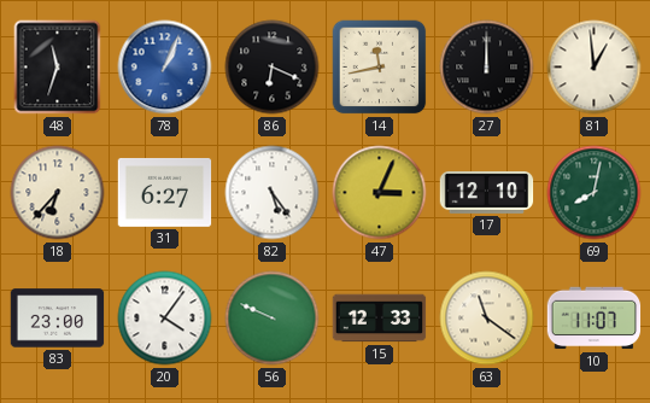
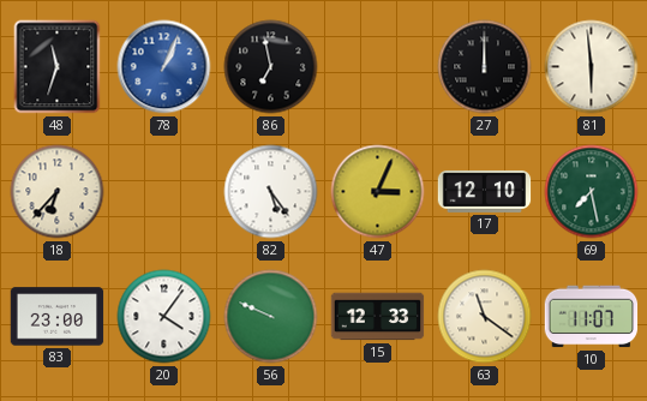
86: 6:19 -> 6:58 (271, 67)
14: 11:43 -> none (380, 68)
81: 12:59 -> 5:59 (592, 67)
31: 6:27 -> none (165, 192)
69: 8:02 -> 7:28 (592, 192)
